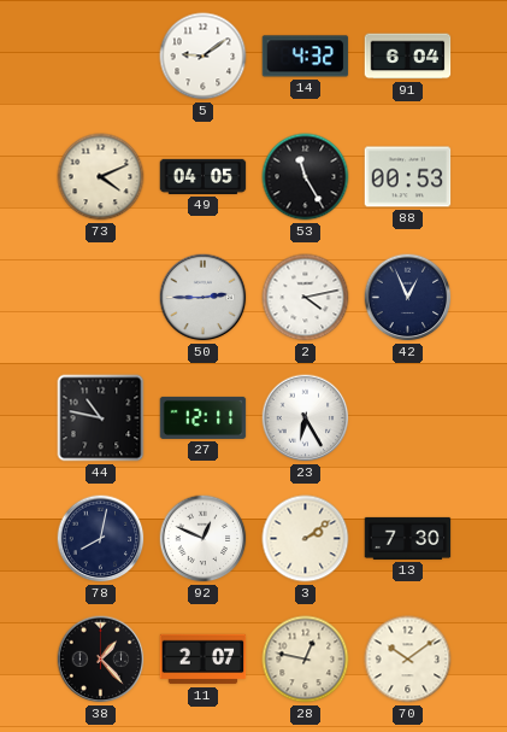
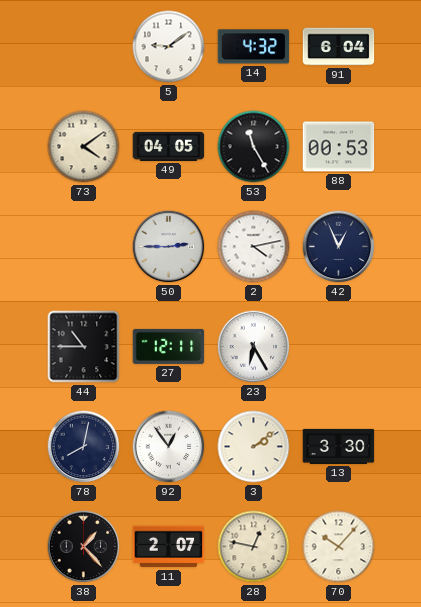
73: 4:11 -> 4:09 (84, 147)
44: 10:47 -> 10:45 (84, 347)
92: 12:49 -> 12:54 (169, 447)
13: 7:30 -> 3:30 (339, 446)
70: 10:09 -> 10:07 (339, 547)
